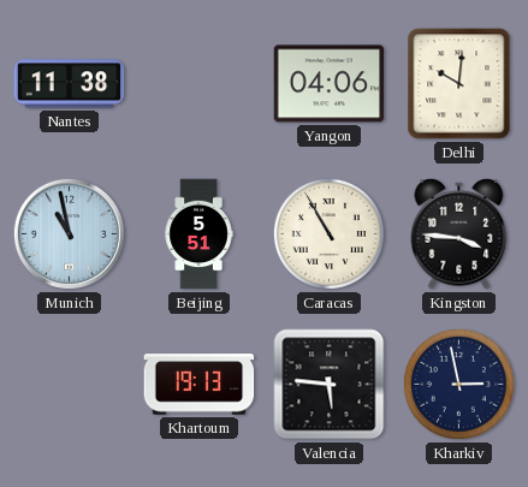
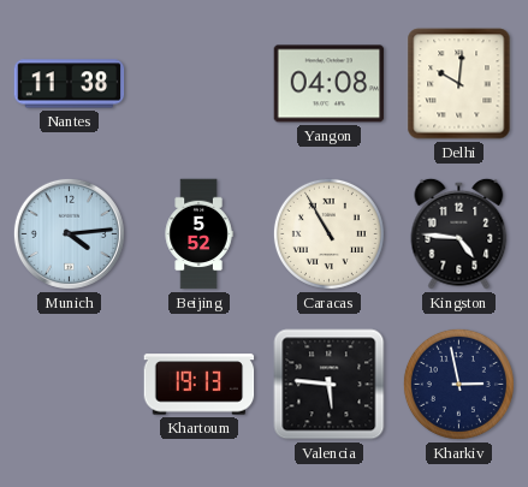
Yangon: 04:06 -> 04:08 (330, 84)
Munich: 10:58 -> 4:14 (69, 233)
Beijing: 5:51 -> 5:52 (198, 234)
Kingston: 3:46 -> 4:46 (459, 233)
